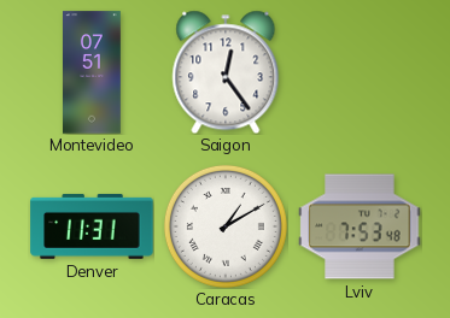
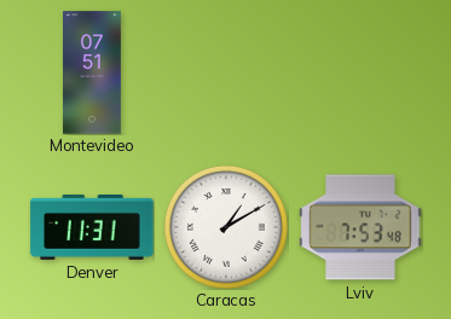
Saigon: 12:24 -> none (226, 72)
